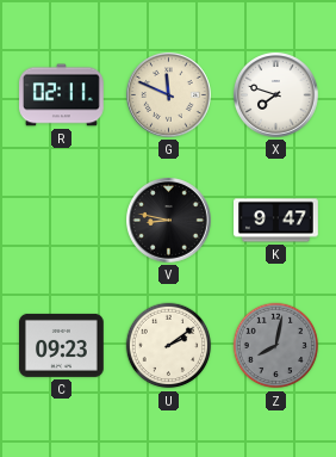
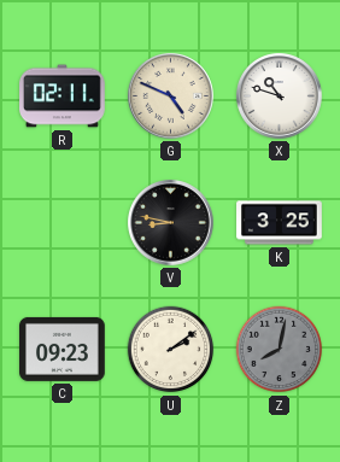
G: 11:49 -> 4:49 (171, 97)
X: 7:48 -> 10:48 (280, 97)
K: 9:47 -> 3:25 (280, 223)
